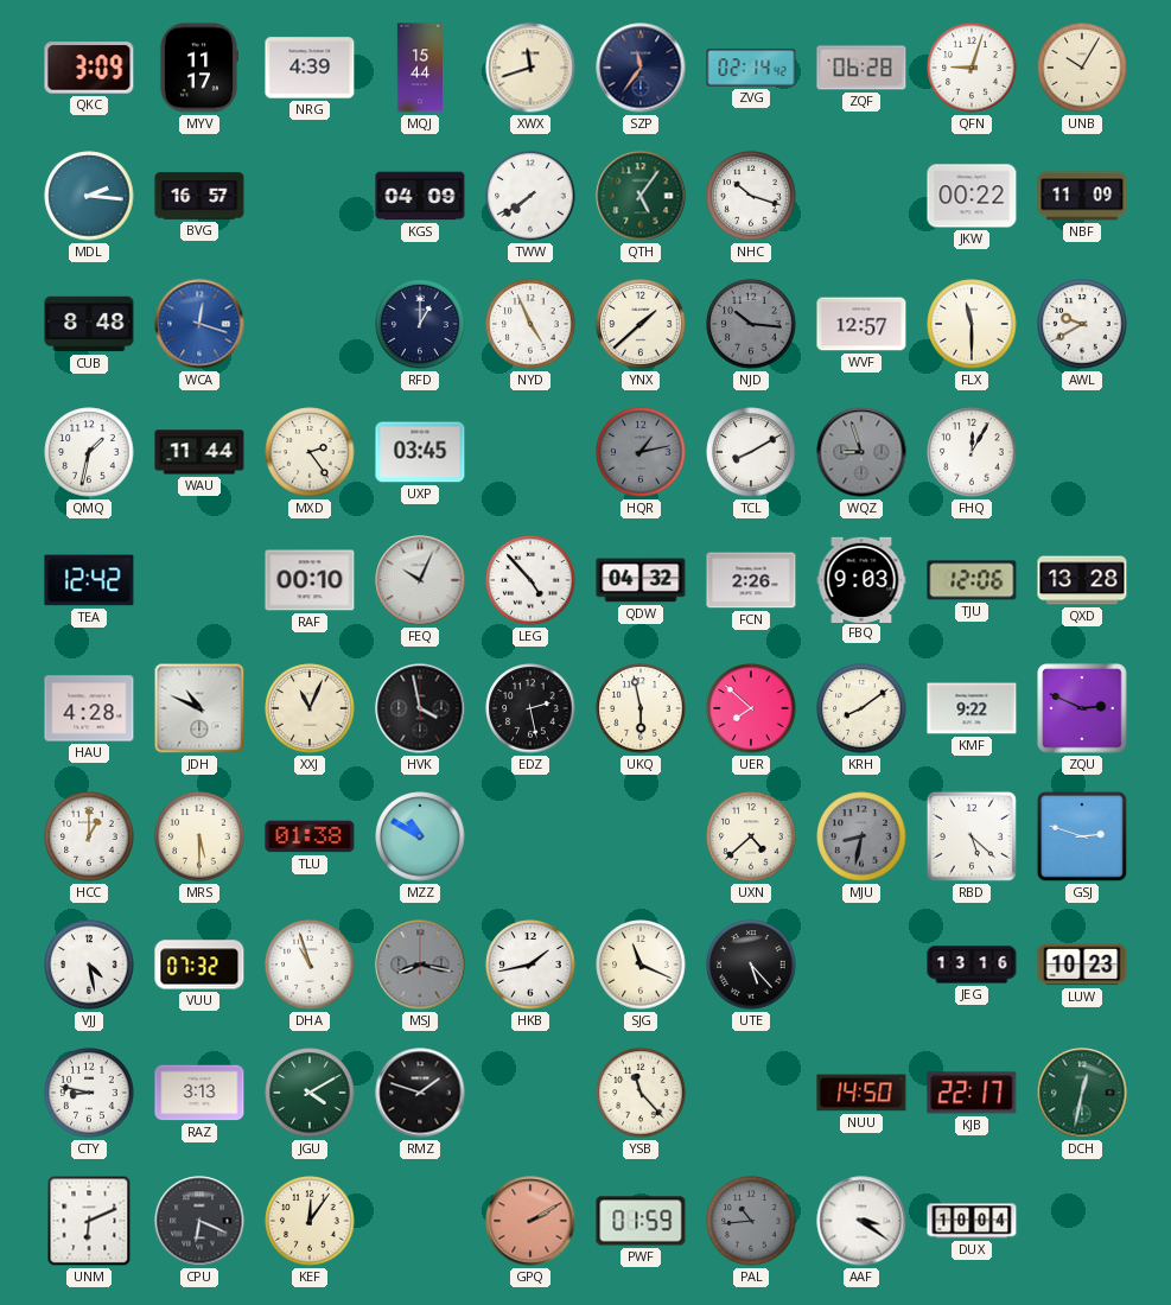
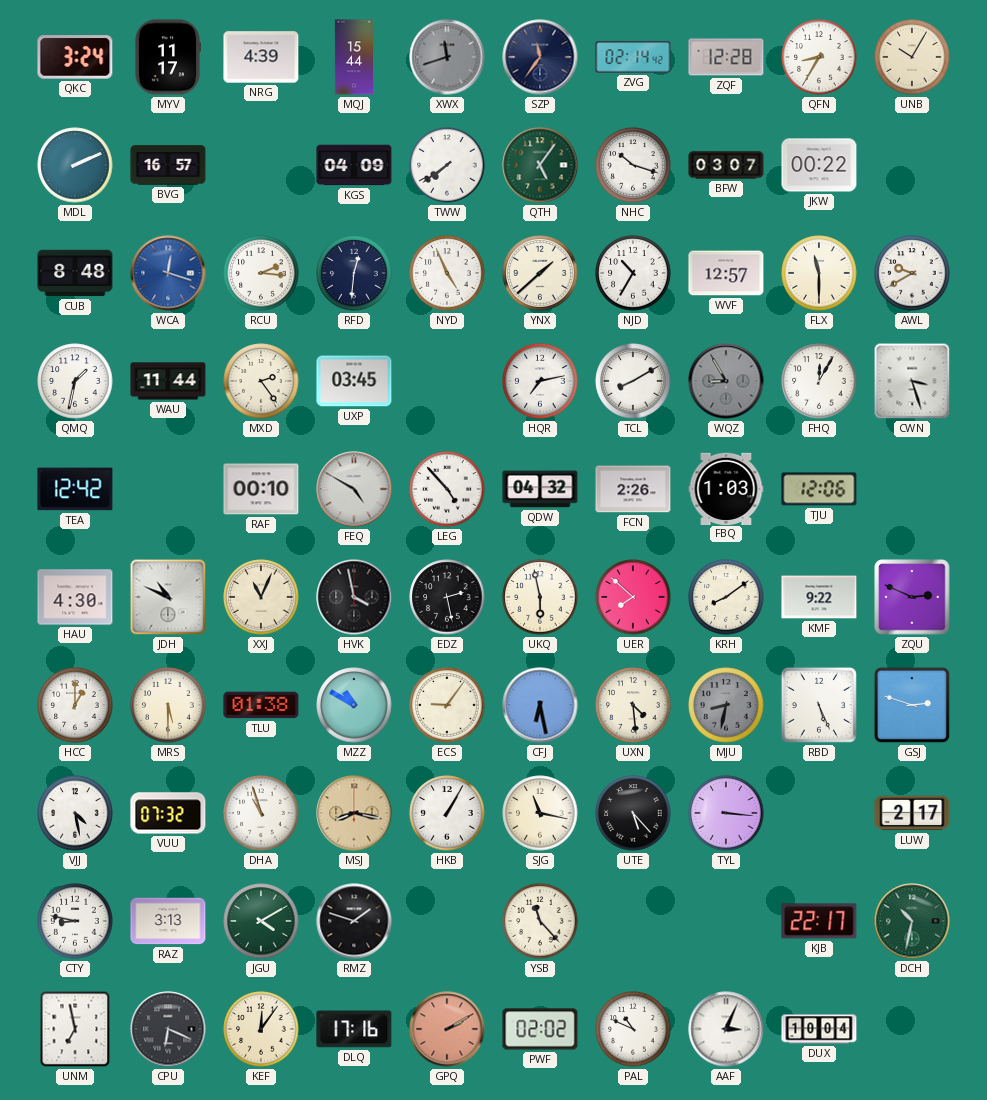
QKC: 3:09 -> 3:24 (75, 57)
XWX dial: cream -> grey (447, 57)
ZQF: 06:28 -> 12:28 (726, 57)
QFN: 9:03 -> 8:35 (819, 57)
MDL: 2:16 -> 2:11 (75, 165)
BFW: none -> 03:07 (726, 165)
NBF: 11:09 -> none (1082, 196)
RCU: none -> 2:16 (261, 273)
RFD: 1:00 -> 12:31 (354, 273)
NJD: 10:16 -> 10:35 (633, 273)
NJD dial: grey -> white (633, 273)
HQR: 1:13 -> 7:13 (540, 381)
HQR dial: grey -> white (540, 381)
WQZ: 8:57 -> 8:55 (726, 381)
CWN: none -> 3:27 (912, 381)
FEQ: 10:04 -> 4:50 (354, 489)
FBQ: 9:03 -> 1:03 (726, 488)
QXD: 13:28 -> none (1082, 580)
HAU: 4:28 -> 4:30 (75, 597)
ECS: none -> 9:06 (447, 705)
CFJ: none -> 6:28 (540, 705)
UXN: 4:38 -> 4:29 (633, 705)
RBD: 5:22 -> 5:26 (819, 705)
MSJ dial: grey -> champagne (354, 813)
HKB: 1:43 -> 1:05 (447, 813)
SJG: 11:19 -> 11:17 (540, 813)
TYL: none -> 3:16 (726, 813)
JEG: 13:16 -> none (972, 965)
LUW: 10:23 -> 2:17 (912, 813)
NUU: 14:50 -> none (861, 1093)
DCH: 12:32 -> 10:32 (912, 921)
UNM: 6:11 -> 6:58 (75, 1029)
DLQ: none -> 17:16 (354, 1029)
PWF: 01:59 -> 02:02 (540, 1029)
PAL: 10:44 -> 10:49 (633, 1029)
PAL dial: grey -> white (633, 1029)
AAF: 3:21 -> 3:04 (726, 1029)
